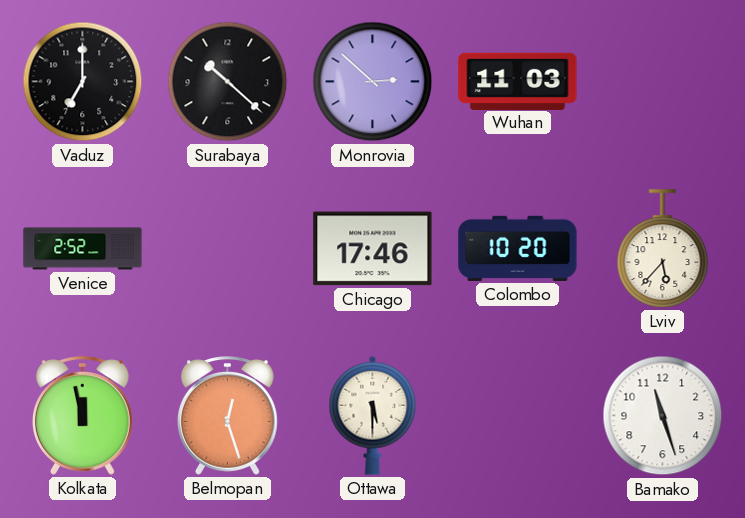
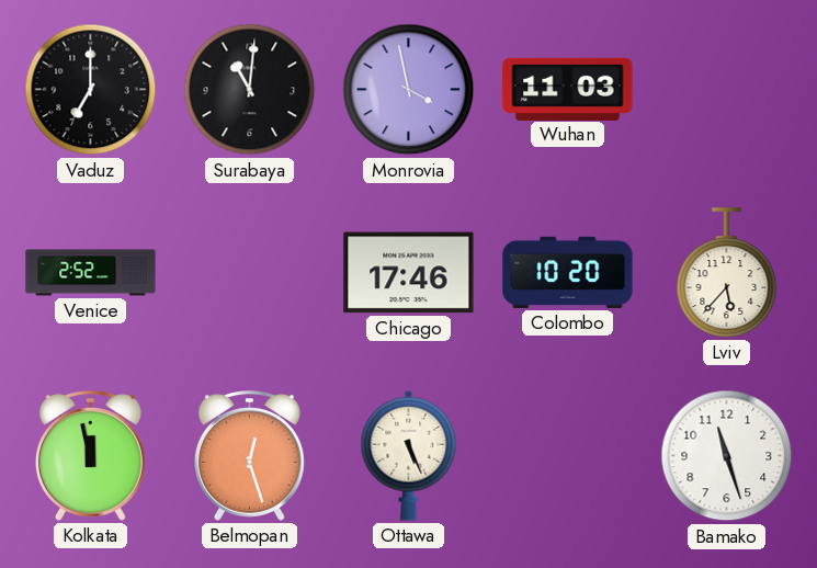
Surabaya: 10:22 -> 11:01 (250, 90)
Monrovia: 2:52 -> 3:58 (409, 90)
Ottawa: 5:30 -> 5:26 (409, 455)
